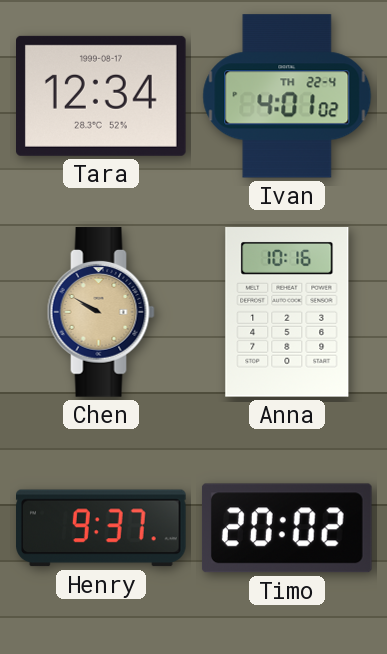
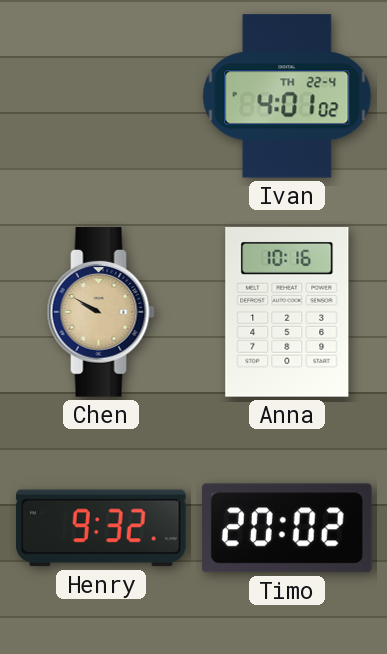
Tara: 12:34 -> none (102, 96)
Henry: 9:37 -> 9:32 (102, 528)
